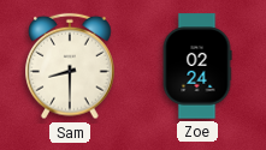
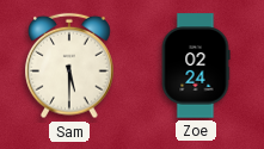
Sam: 8:30 -> 5:30 (69, 66)
